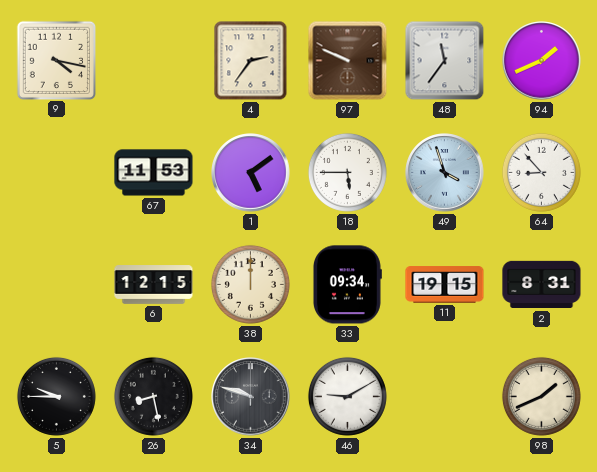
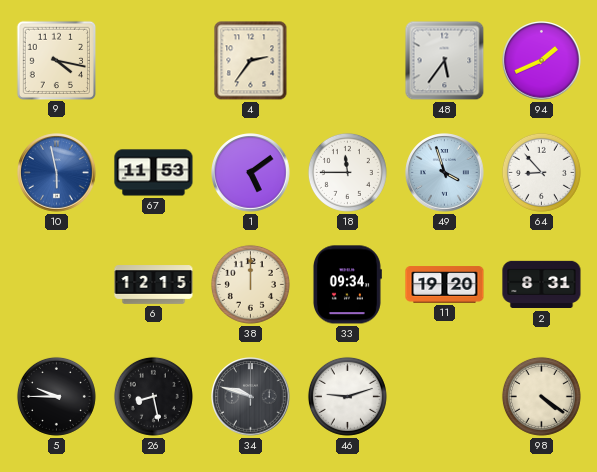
97: 9:49 -> none (348, 61)
48: 11:36 -> 5:36 (445, 61)
10: none -> 5:58 (57, 173)
18: 5:45 -> 11:45 (347, 172)
11: 19:15 -> 19:20 (445, 285)
46: 9:10 -> 9:12 (347, 396)
98: 1:41 -> 4:21 (541, 396)
